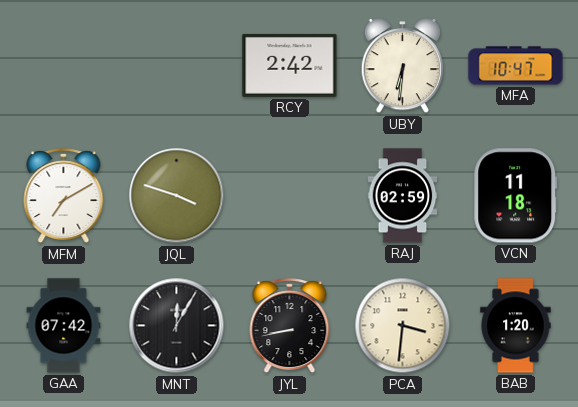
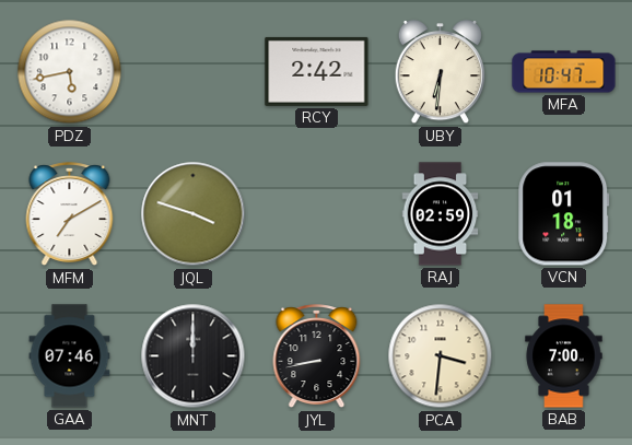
PDZ: none -> 5:43 (70, 72)
VCN: 11:18 -> 01:18 (564, 214)
GAA: 07:42 -> 07:46 (70, 356)
MNT: 12:05 -> 12:00 (194, 356)
BAB: 1:20 -> 7:00 (564, 356)
